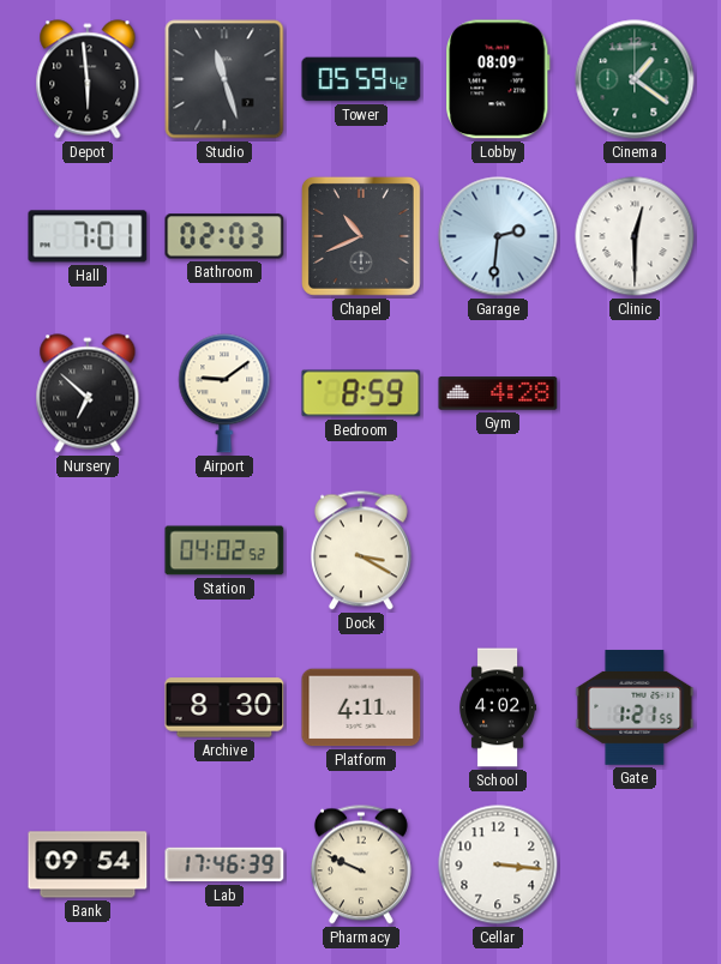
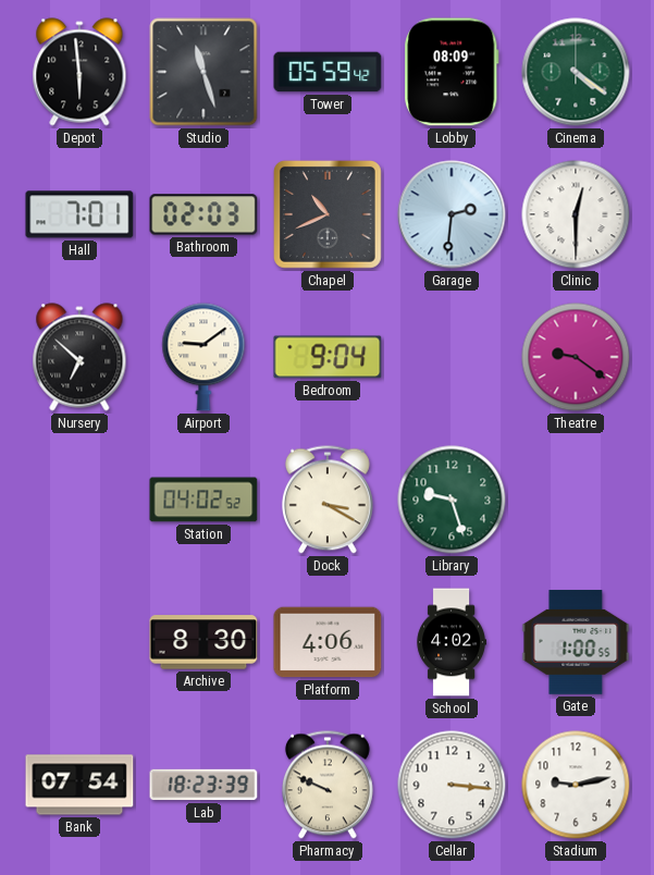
Cinema: 1:21 -> 4:21 (576, 72)
Bedroom: 8:59 -> 9:04 (328, 357)
Gym: 4:28 -> none (498, 393)
Theatre: none -> 9:21 (576, 357)
Library: none -> 9:27 (452, 500)
Platform: 4:11 -> 4:06 (328, 642)
Gate: 1:21 -> 1:00 (576, 643)
Bank: 09:54 -> 07:54 (79, 785)
Lab: 17:46 -> 18:23 (203, 785)
Stadium: none -> 9:13 (576, 785)
